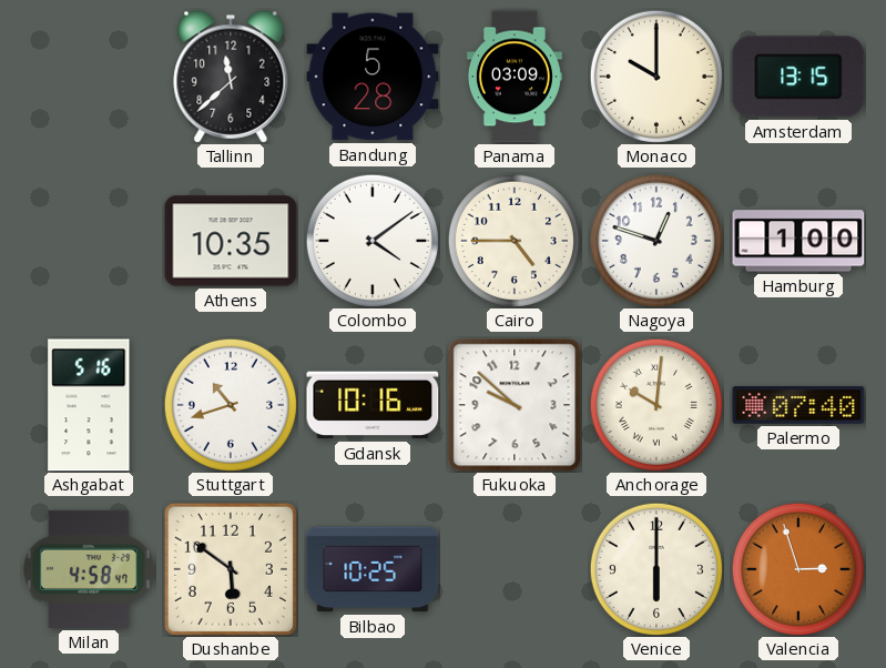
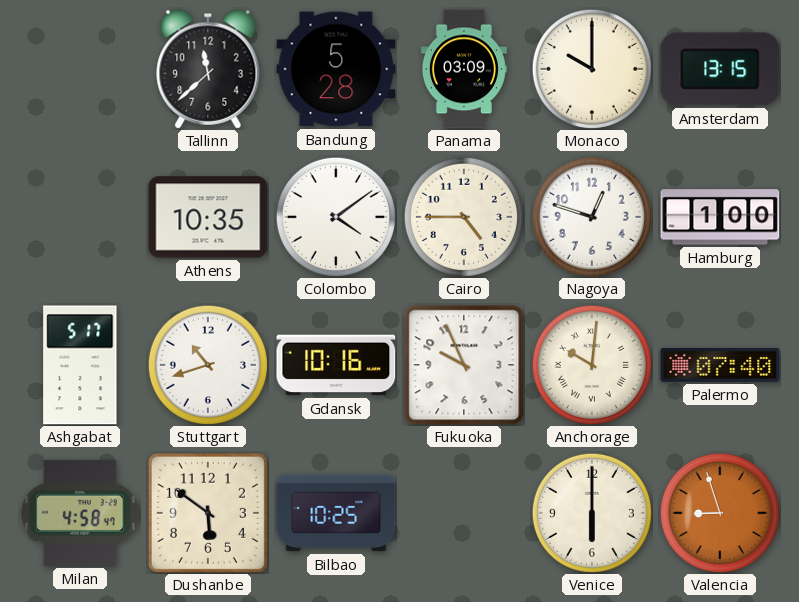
Ashgabat: 5:16 -> 5:17 (80, 365)
Fukuoka: 9:52 -> 9:56 (464, 365)
Valencia: 2:57 -> 8:57 (720, 513)
